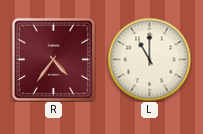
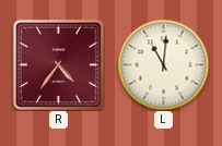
L: 11:00 -> 11:01 (163, 64)
